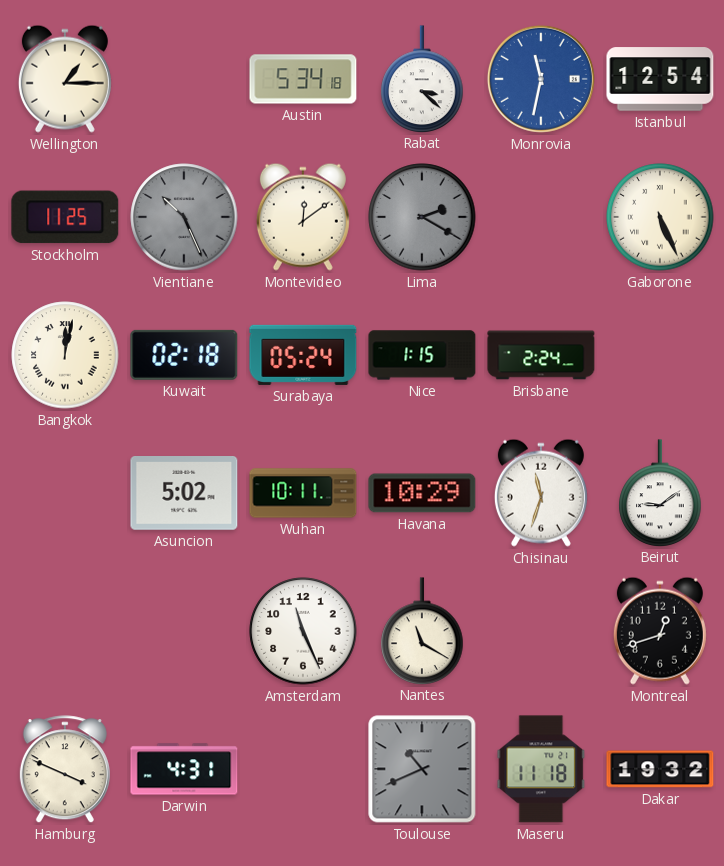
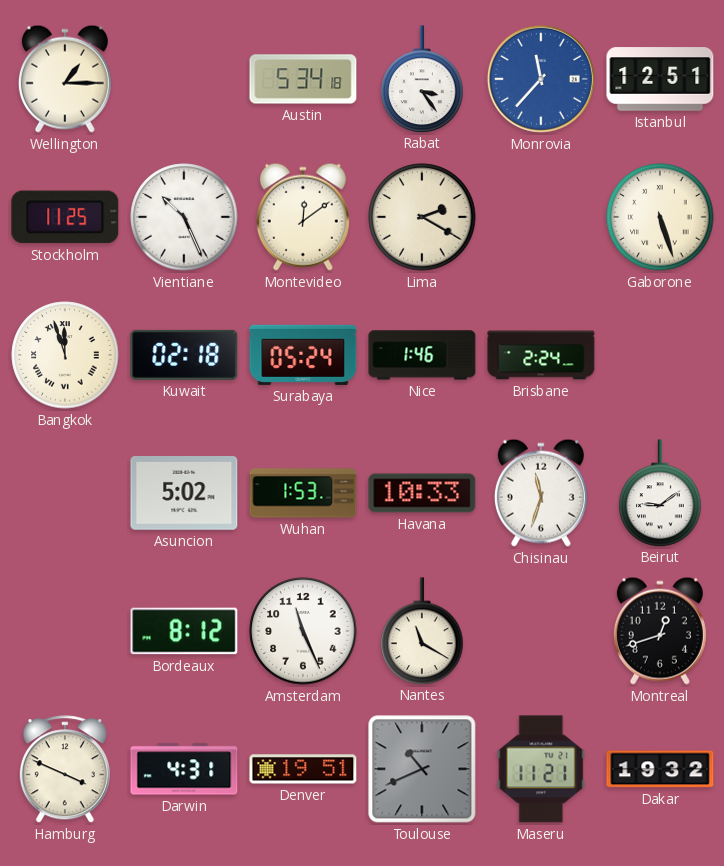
Rabat: 3:22 -> 3:24 (422, 79)
Monrovia: 11:32 -> 11:37 (541, 79)
Istanbul: 12:54 -> 12:51 (660, 79)
Vientiane dial: grey -> white (184, 217)
Lima dial: grey -> cream (422, 217)
Gaborone: 5:26 -> 5:27 (660, 217)
Bangkok: 12:02 -> 11:57 (65, 355)
Nice: 1:15 -> 1:46 (422, 355)
Wuhan: 10:11 -> 1:53 (303, 493)
Havana: 10:29 -> 10:33 (422, 493)
Bordeaux: none -> 8:12 (184, 631)
Denver: none -> 19:51 (303, 769)
Maseru: 11:18 -> 11:21 (541, 769)
